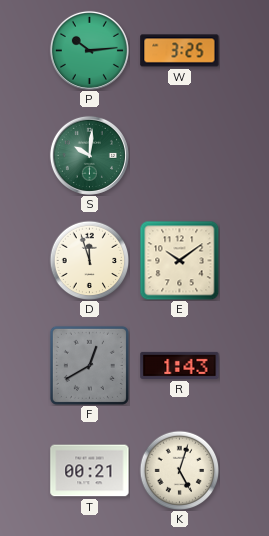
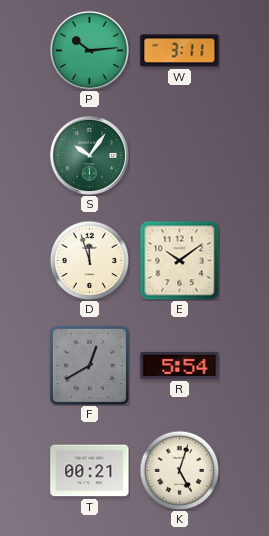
W: 3:25 -> 3:11 (180, 51)
S: 10:01 -> 10:06 (89, 155)
R: 1:43 -> 5:54 (180, 365)
